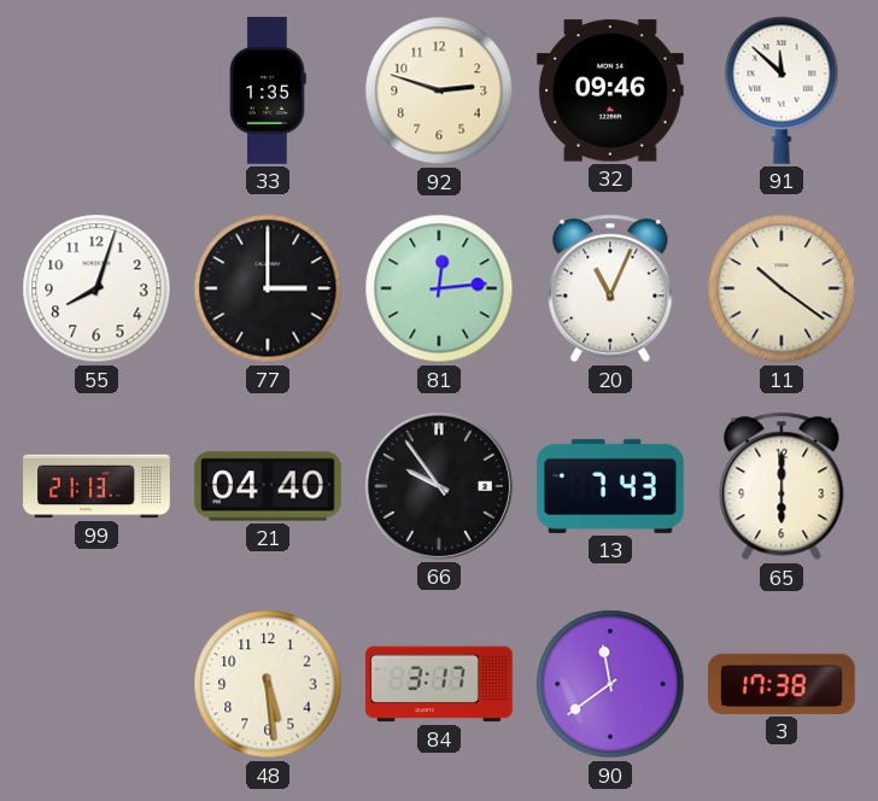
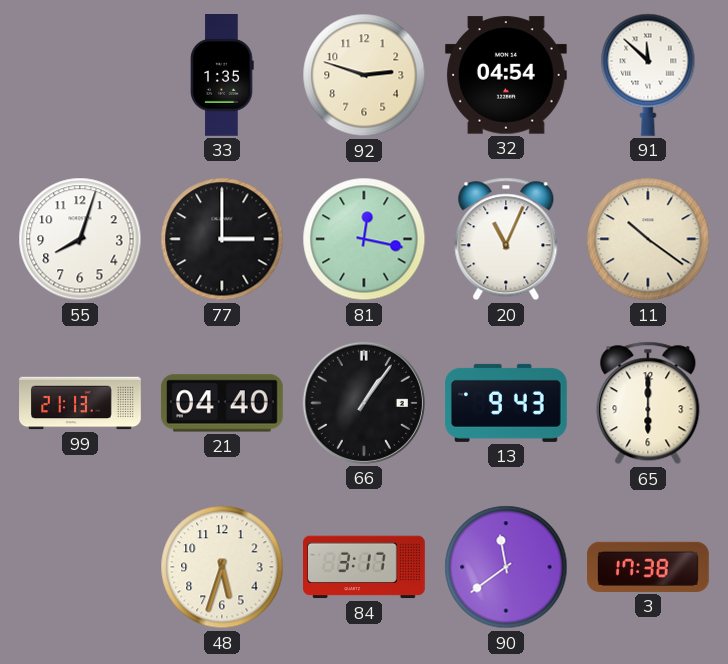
32: 09:46 -> 04:54 (506, 75)
81: 12:14 -> 12:17 (364, 239)
66: 9:54 -> 1:06 (364, 403)
13: 7:43 -> 9:43 (506, 403)
48: 5:29 -> 5:33 (222, 567)
